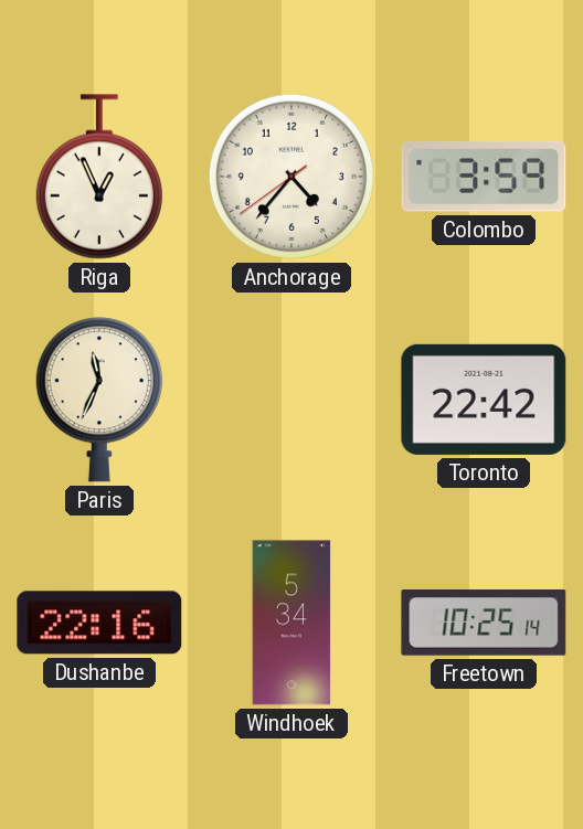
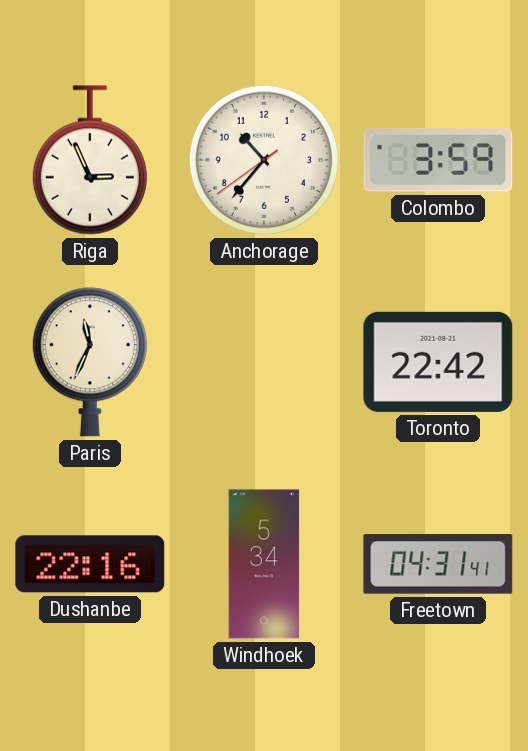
Riga: 12:56 -> 2:56 (90, 160)
Anchorage: 4:36 -> 10:36 (264, 160)
Freetown: 10:25 -> 04:31 (438, 564)
